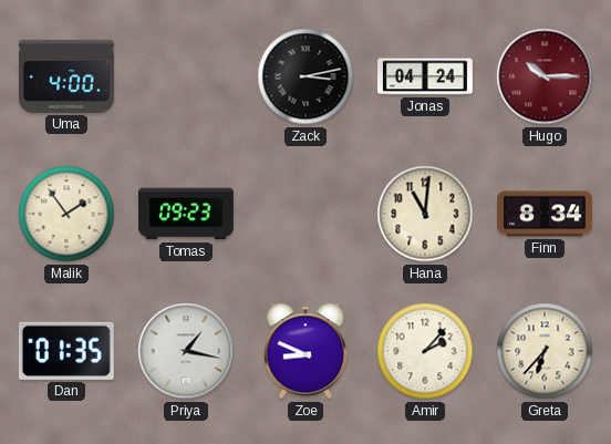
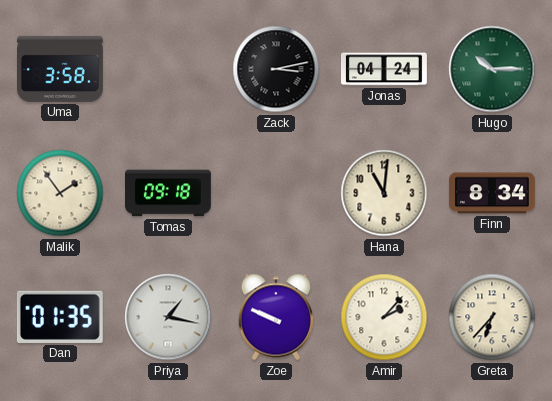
Uma: 4:00 -> 3:58 (61, 69)
Hugo dial: burgundy -> green (492, 69)
Tomas: 09:23 -> 09:18 (169, 193)
Zoe: 8:49 -> 9:49 (276, 317)
